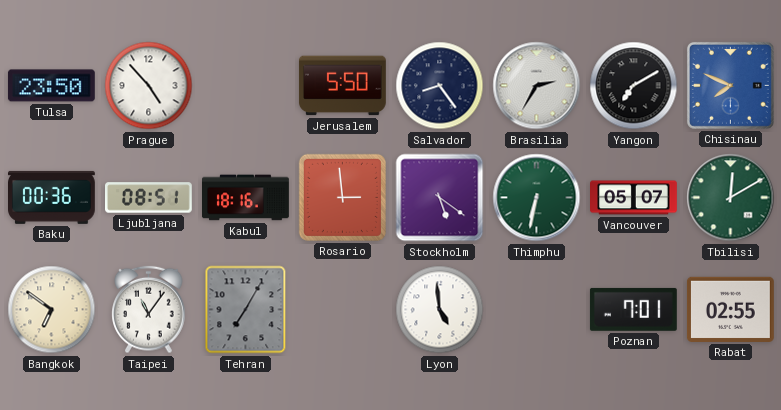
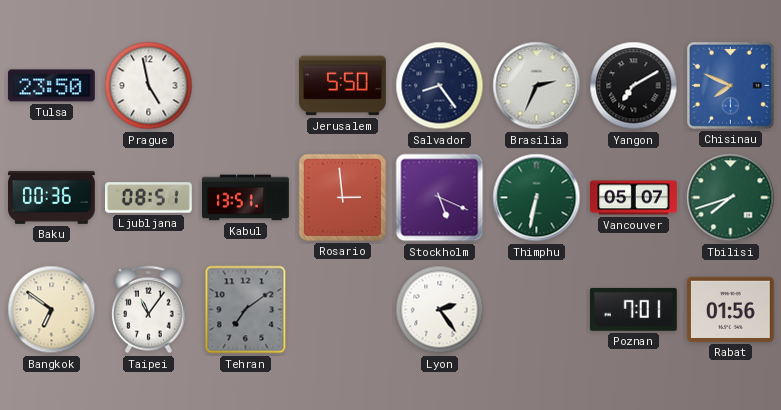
Prague: 4:53 -> 4:58 (149, 86)
Brasilia: 2:35 -> 2:34 (537, 86)
Kabul: 18:16 -> 13:51 (246, 198)
Stockholm: 5:21 -> 5:19 (440, 198)
Tbilisi: 12:10 -> 7:42 (731, 198)
Tehran: 7:05 -> 7:09 (246, 310)
Lyon: 4:59 -> 2:24 (440, 310)
Rabat: 02:55 -> 01:56 (730, 309)
